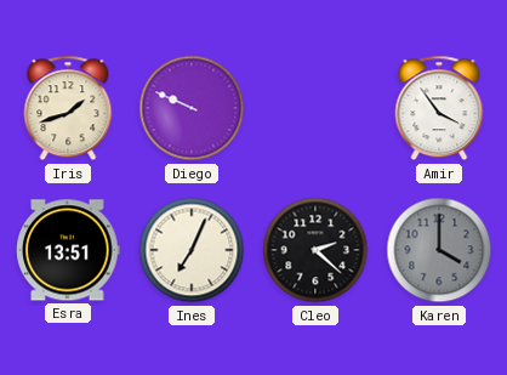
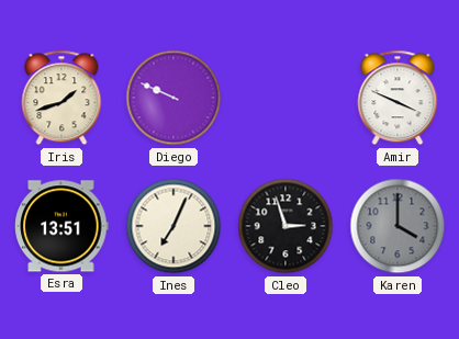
Amir: 3:54 -> 3:49 (398, 98)
Cleo: 2:22 -> 2:57 (286, 226)
